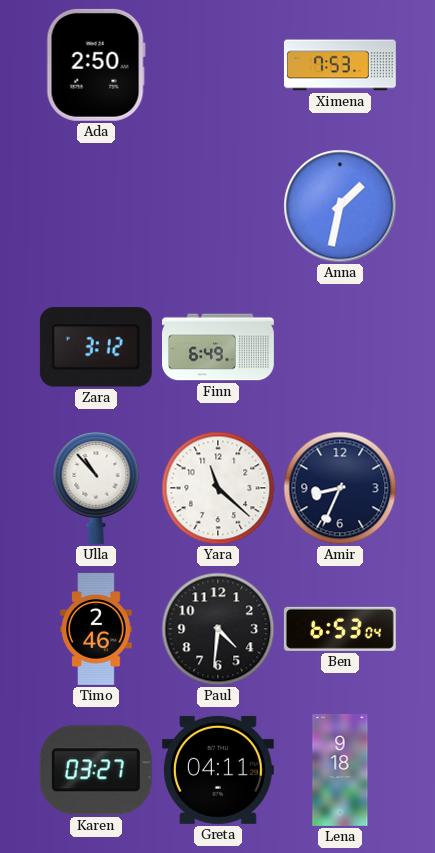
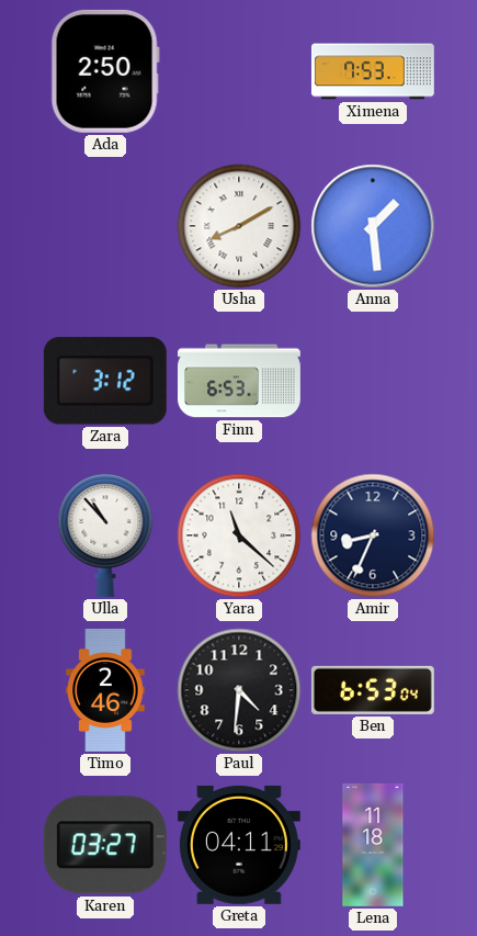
Usha: none -> 8:10 (239, 226)
Anna: 1:32 -> 1:29 (373, 226)
Finn: 6:49 -> 6:53 (240, 381)
Lena: 9:18 -> 11:18 (373, 845)
